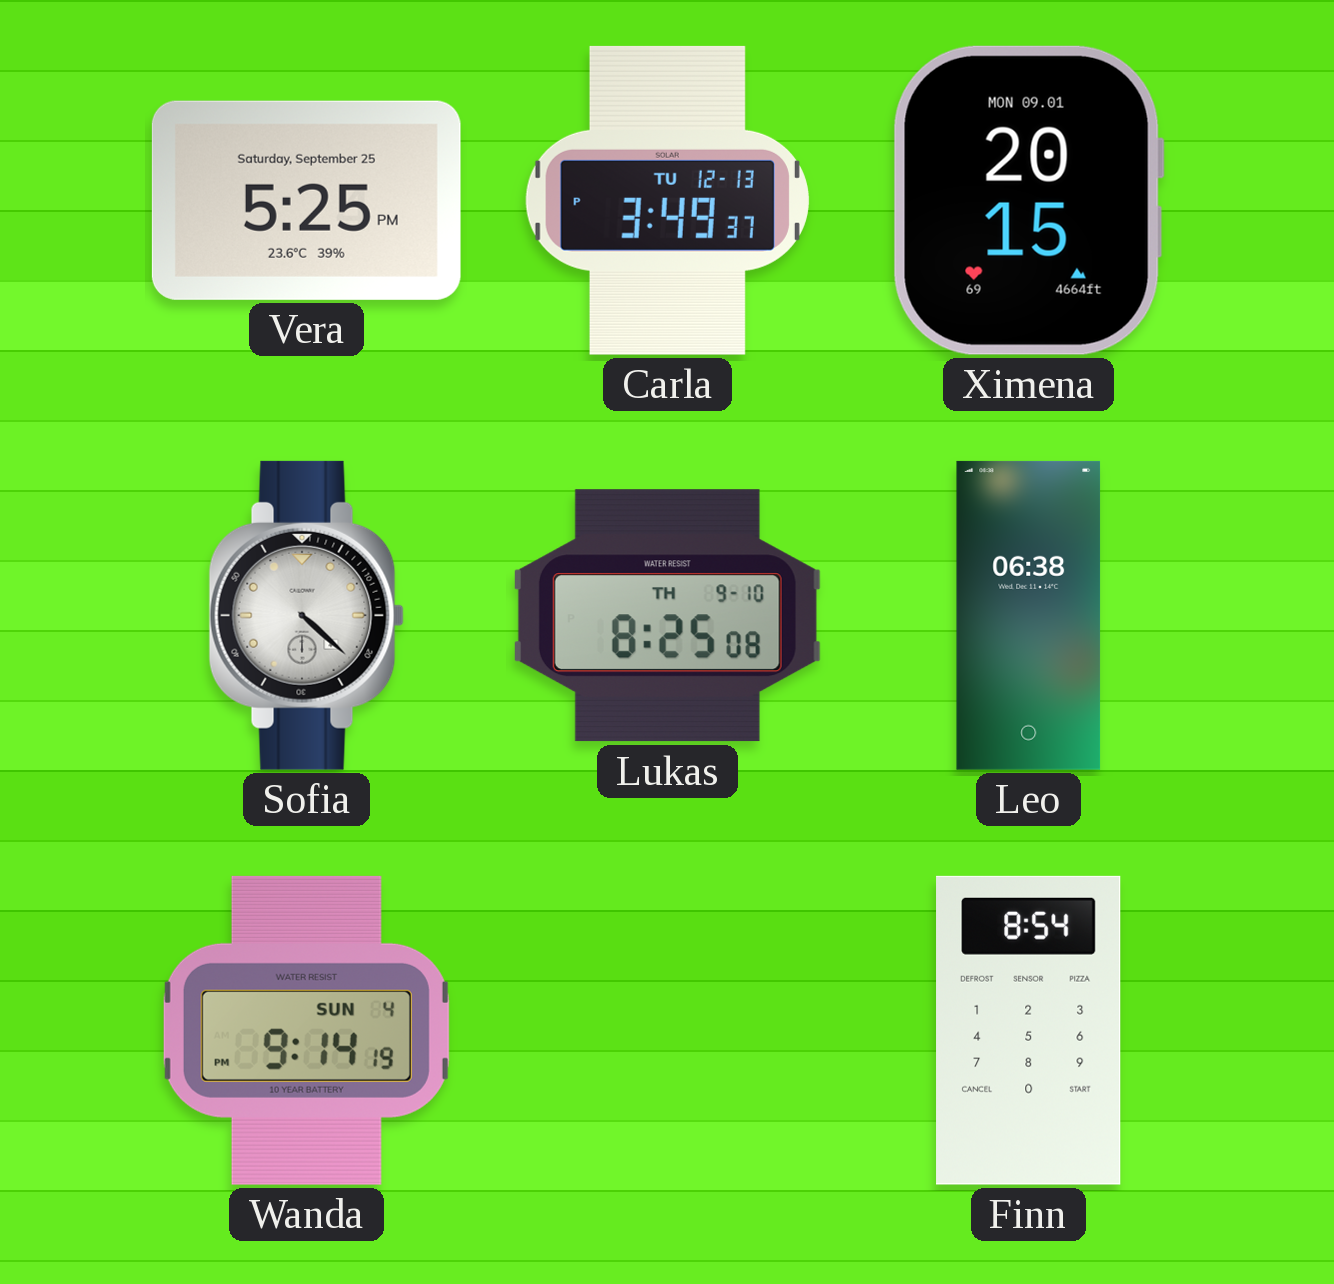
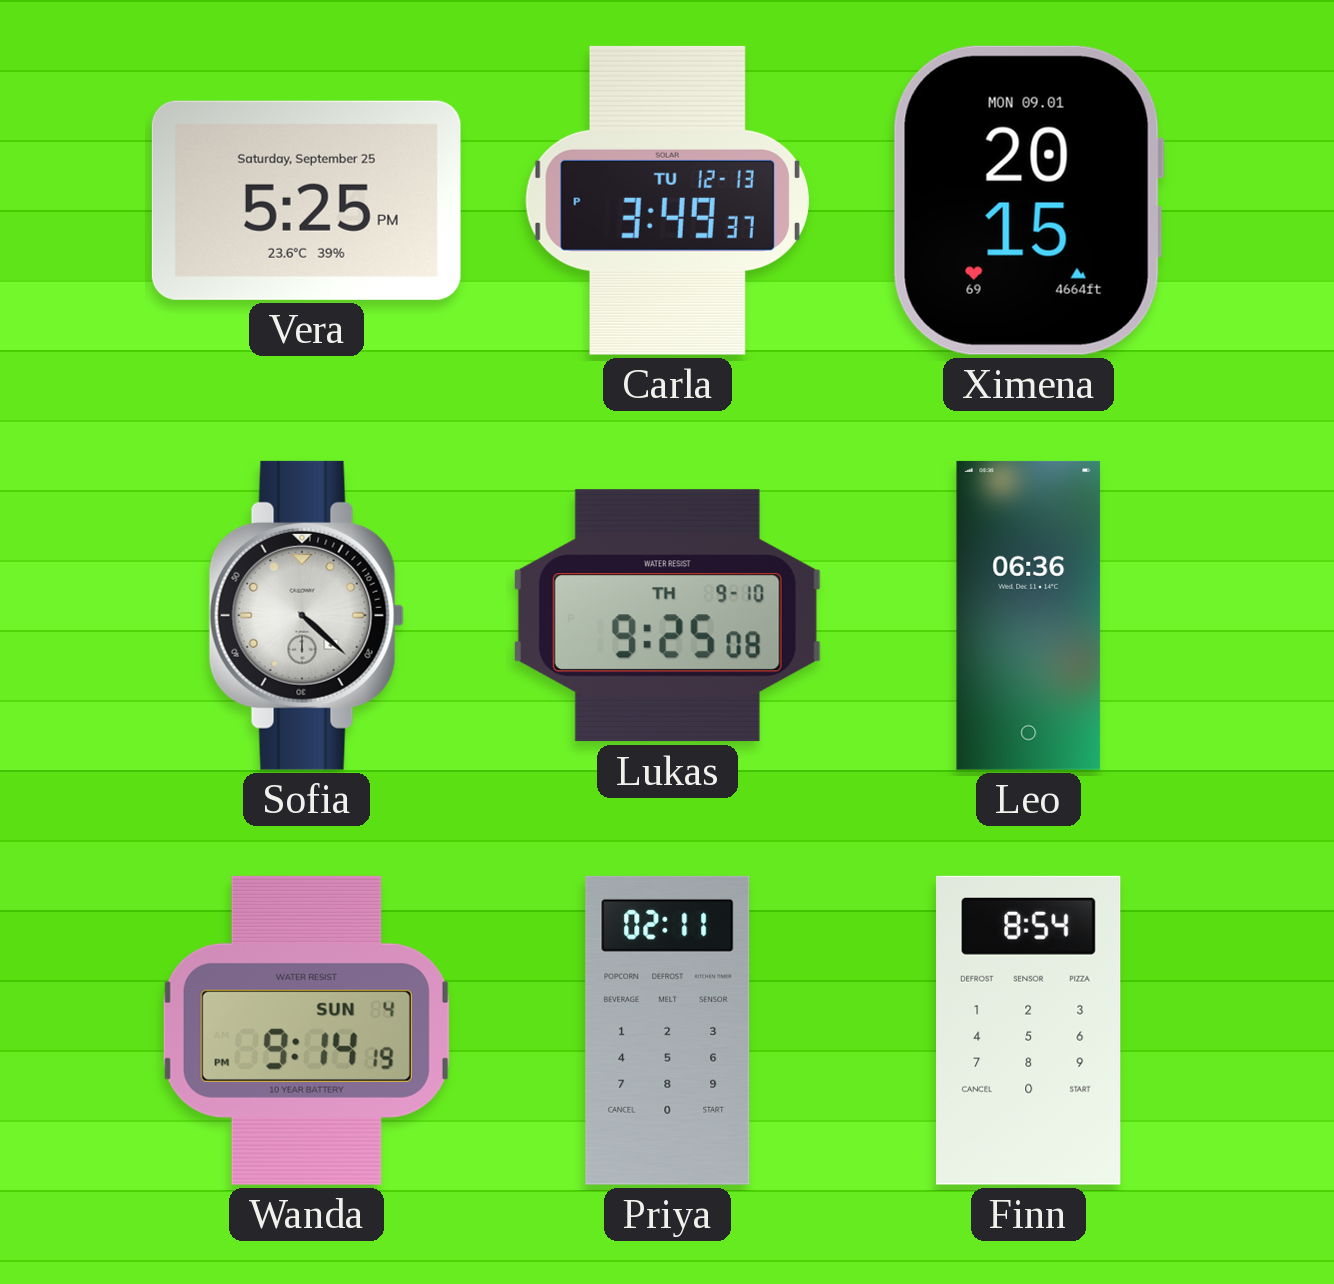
Lukas: 8:25 -> 9:25 (667, 616)
Leo: 06:38 -> 06:36 (1029, 615)
Priya: none -> 02:11 (668, 1030)
